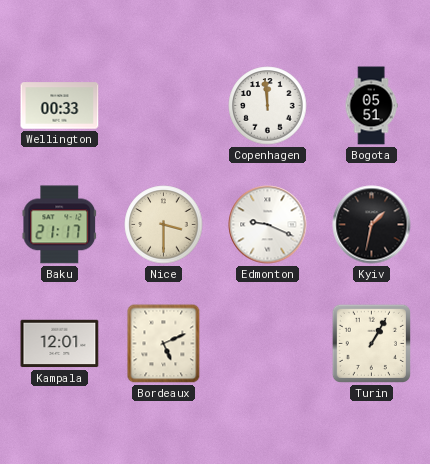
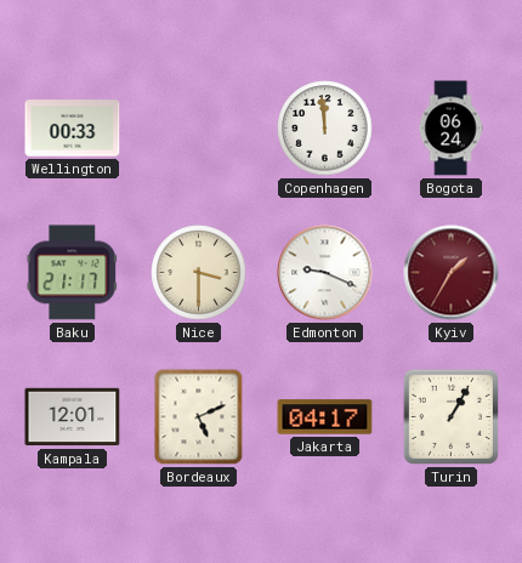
Bogota: 05:51 -> 06:24 (450, 129)
Kyiv: 1:32 -> 1:35 (452, 273)
Kyiv dial: black -> burgundy (452, 273)
Jakarta: none -> 04:17 (325, 417)
